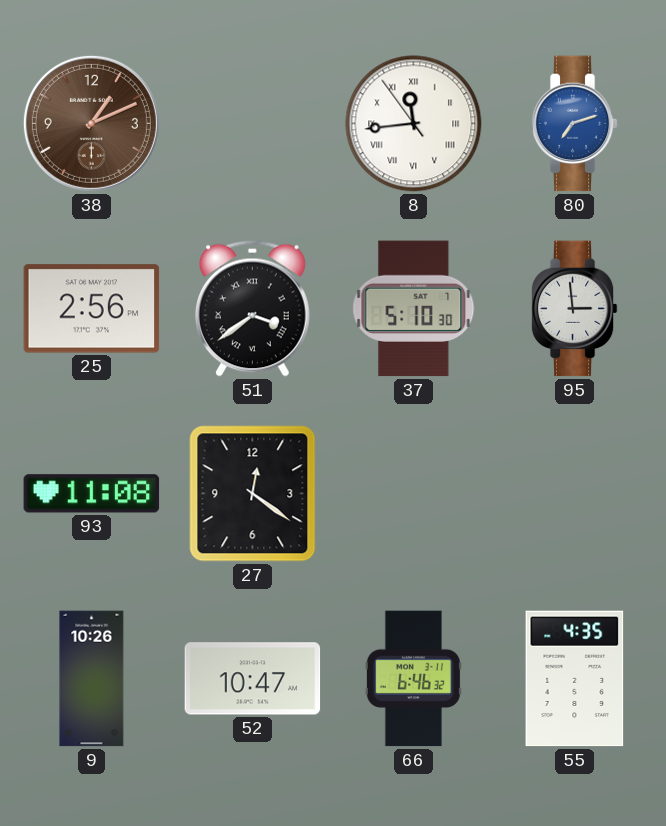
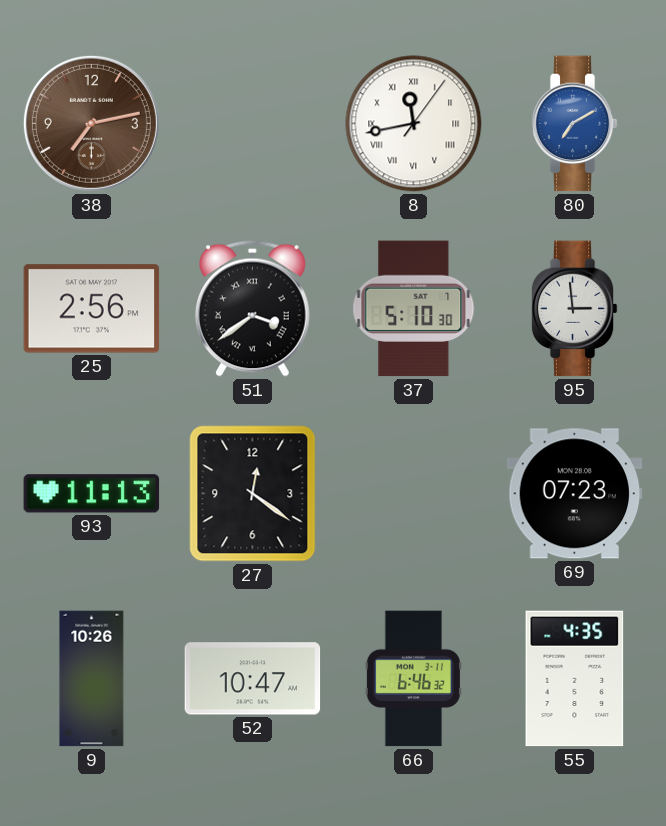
38: 1:11 -> 7:13 (91, 123)
8: 11:43:54 -> 11:43:06 (414, 124)
80: 7:12 -> 7:10 (574, 124)
93: 11:08 -> 11:13 (92, 494)
69: none -> 07:23 (575, 494)
